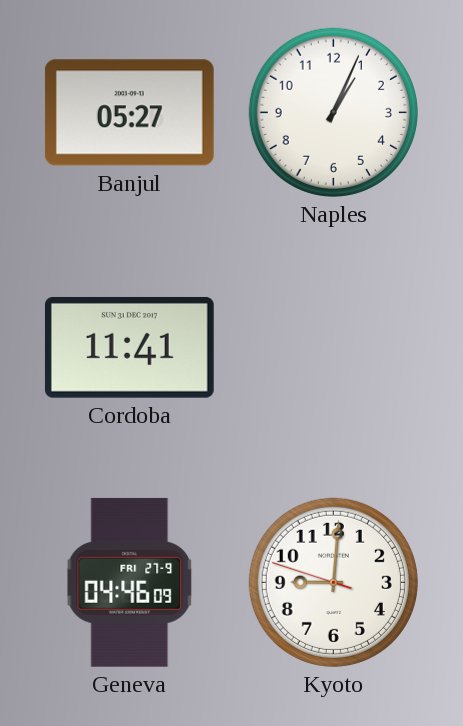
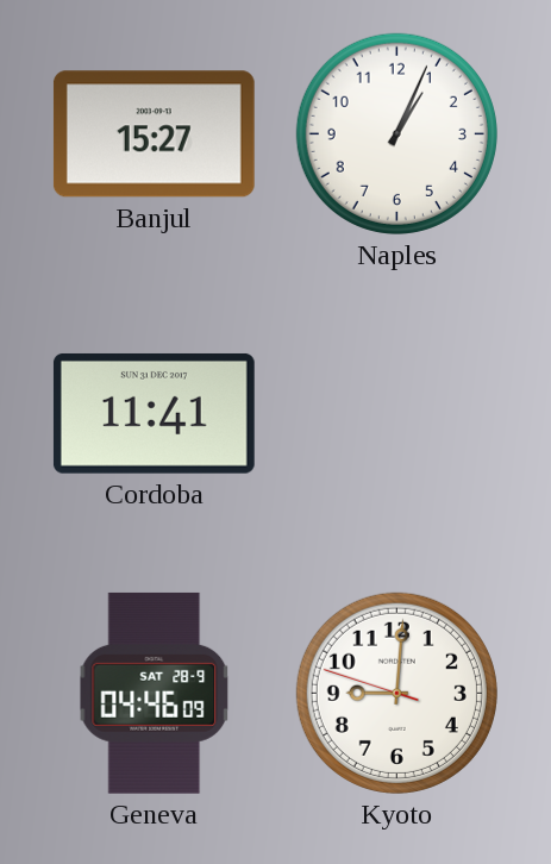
Banjul: 05:27 -> 15:27 (154, 134)
Geneva date: FRI 27-9 -> SAT 28-9 (155, 693)
